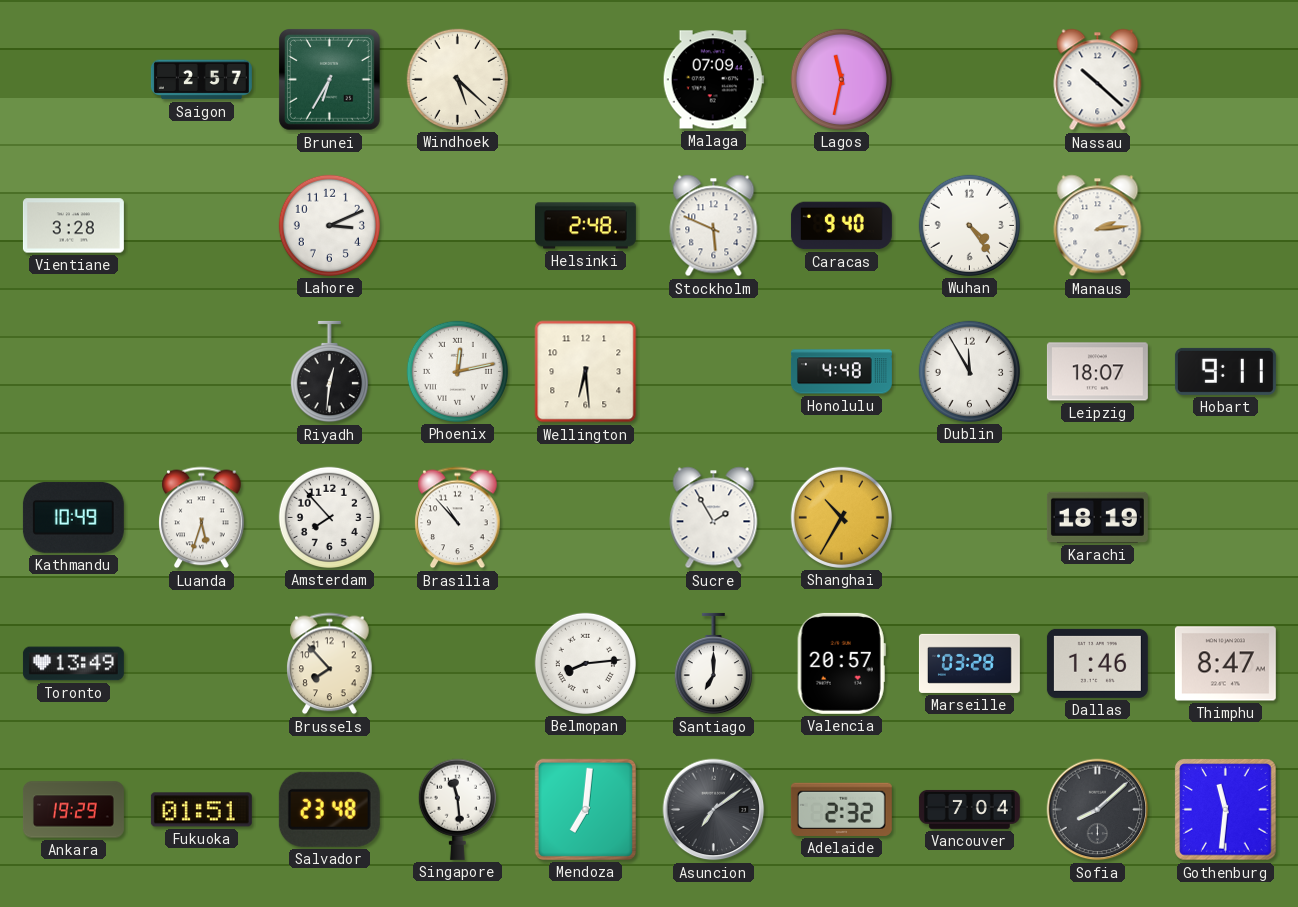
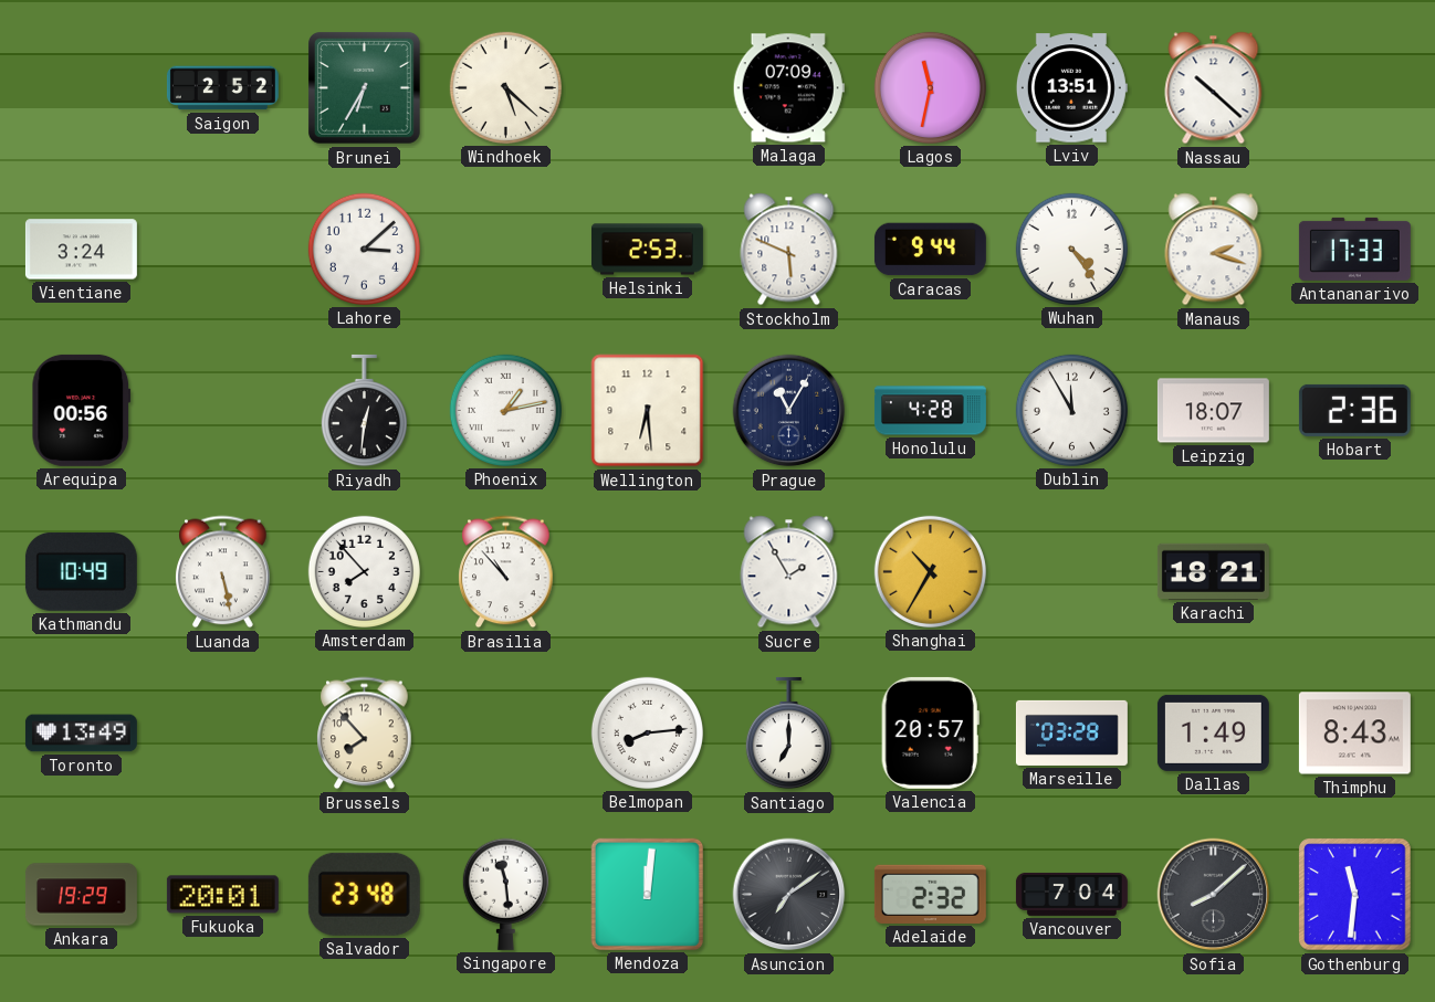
Saigon: 2:57 -> 2:52 (222, 88)
Lviv: none -> 13:51 (1071, 88)
Vientiane: 3:28 -> 3:24 (81, 250)
Lahore: 3:11 -> 3:08 (364, 249)
Helsinki: 2:48 -> 2:53 (647, 250)
Caracas: 9:40 -> 9:44 (930, 250)
Manaus: 2:14 -> 2:18 (1214, 250)
Antananarivo: none -> 17:33 (1354, 249)
Arequipa: none -> 00:56 (82, 410)
Phoenix: 12:13 -> 1:13 (505, 410)
Prague: none -> 11:05 (789, 411)
Honolulu: 4:48 -> 4:28 (930, 411)
Hobart: 9:11 -> 2:36 (1354, 410)
Luanda: 5:33 -> 5:28 (223, 572)
Karachi: 18:19 -> 18:21 (1213, 571)
Dallas: 1:46 -> 1:49 (1213, 732)
Thimphu: 8:47 -> 8:43 (1354, 734)
Fukuoka: 01:51 -> 20:01 (222, 895)
Mendoza: 7:01 -> 12:01 (647, 894)
